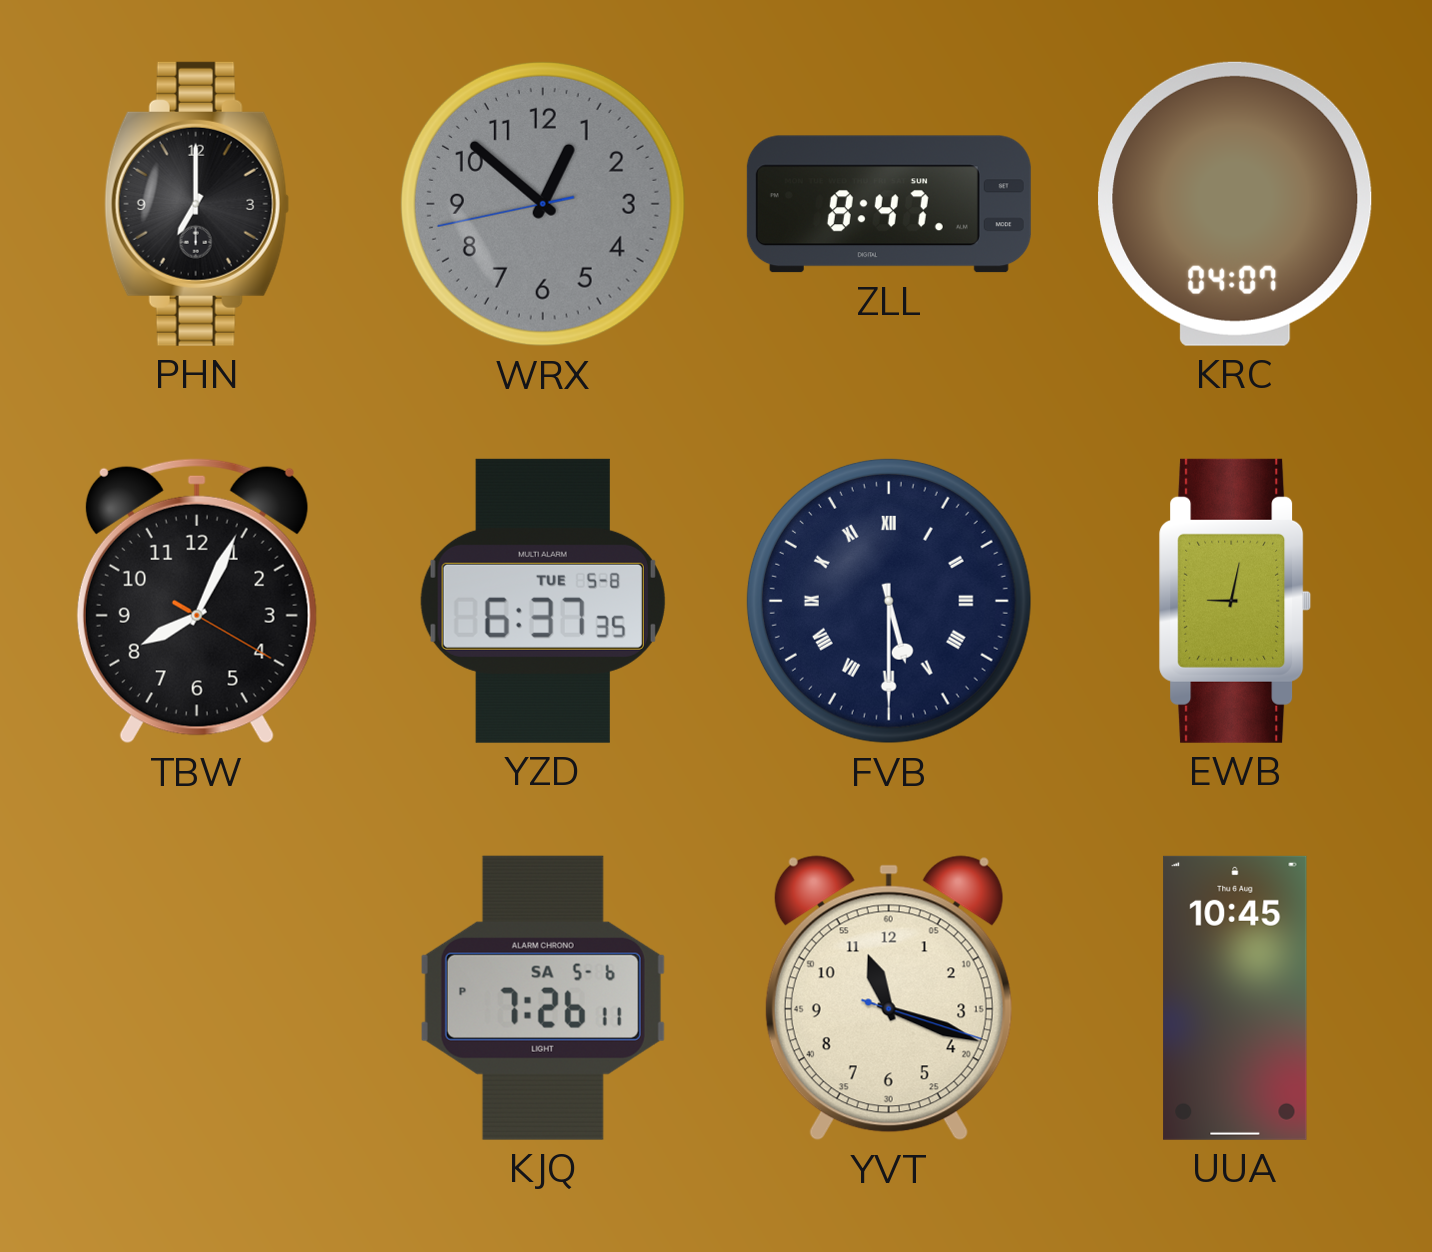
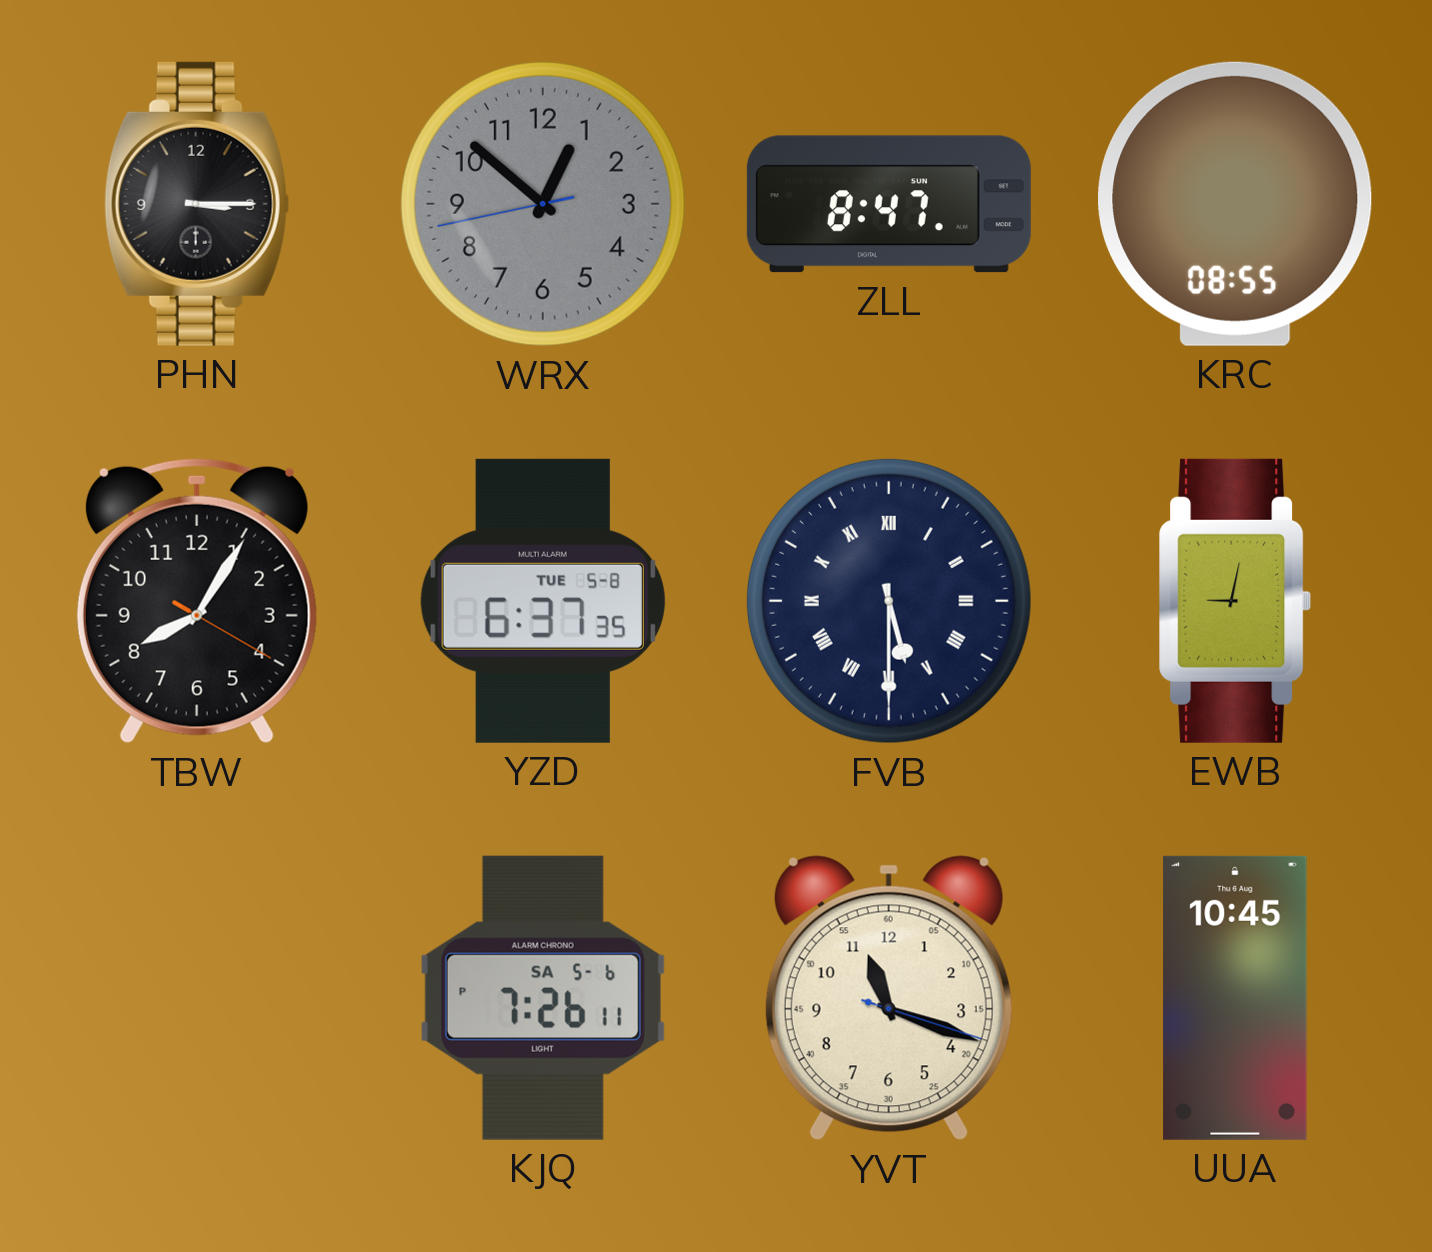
PHN: 7:00 -> 3:15 (197, 204)
KRC: 04:07 -> 08:55 (1235, 204)
TBW: 8:04 -> 8:05 (197, 601)
